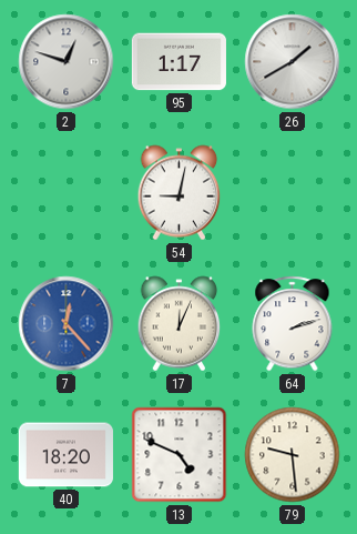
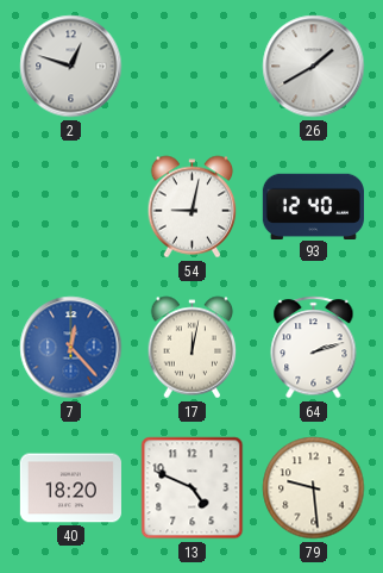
95: 1:17 -> none (178, 62)
93: none -> 12:40 (313, 206)
17: 12:04 -> 12:02 (193, 348)
